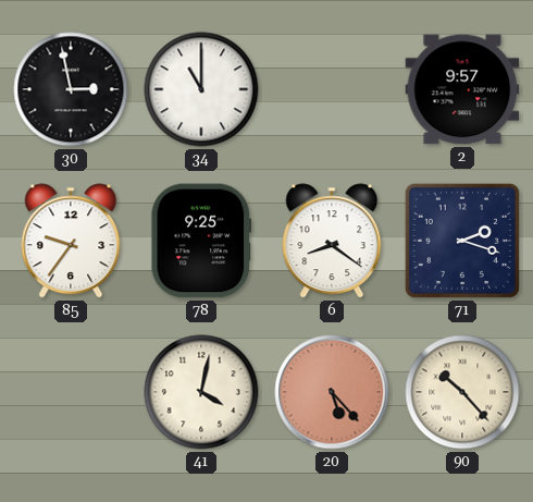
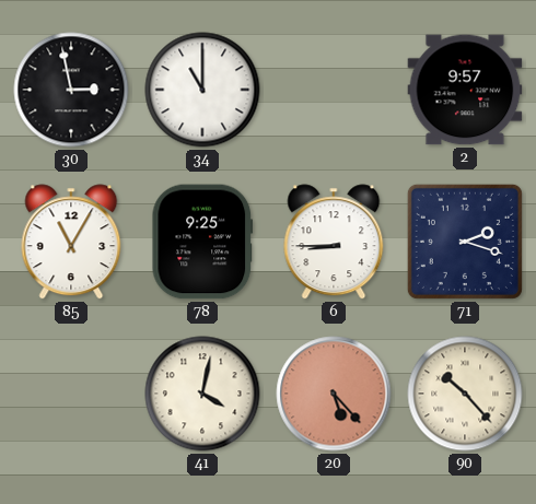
85: 9:36 -> 11:05 (71, 242)
6: 8:21 -> 8:45 (334, 242)
